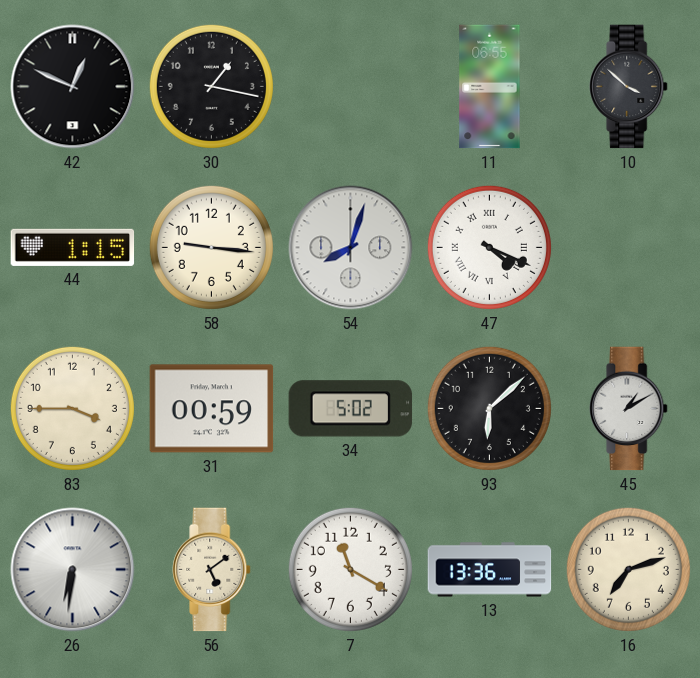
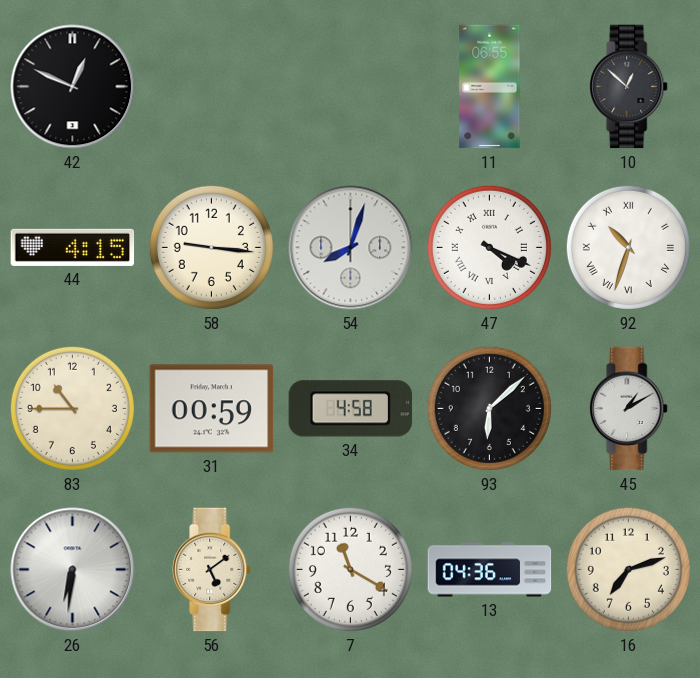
30: 1:17 -> none (211, 86)
10: 3:52 -> 12:52 (629, 87)
44: 1:15 -> 4:15 (73, 247)
92: none -> 10:33 (628, 247)
83: 3:45 -> 10:45 (72, 408)
34: 5:02 -> 4:58 (351, 409)
13: 13:36 -> 04:36 (490, 570)
